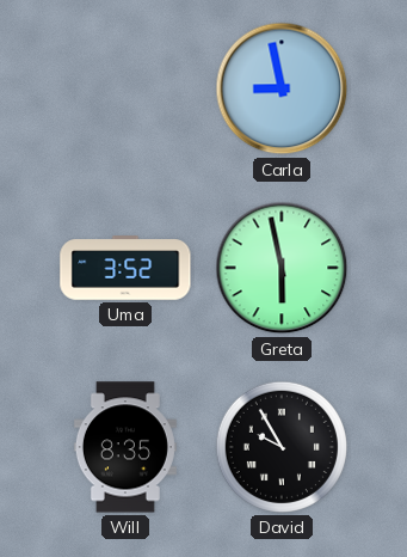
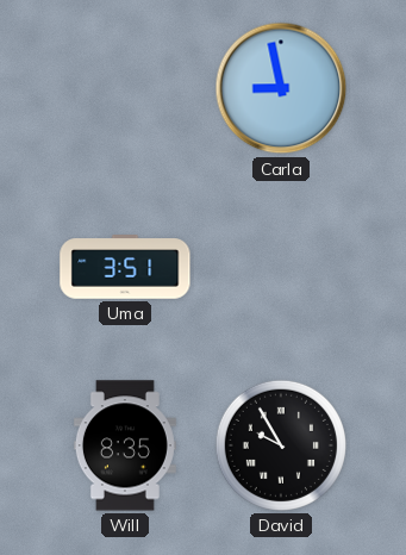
Uma: 3:52 -> 3:51 (125, 267)
Greta: 5:58 -> none (282, 268)
